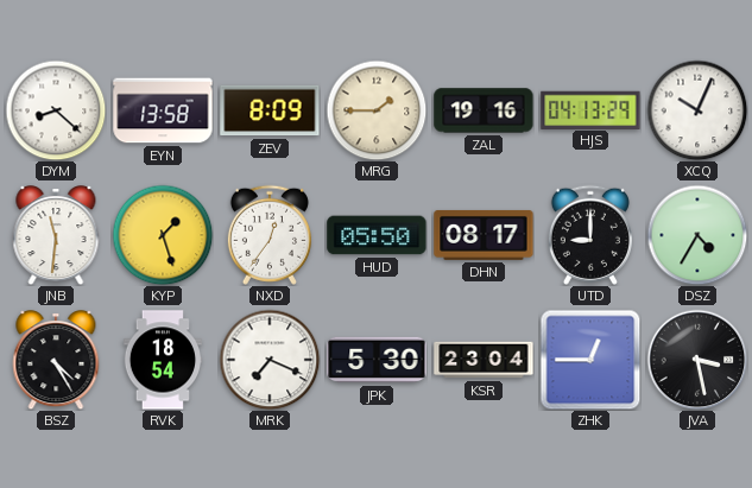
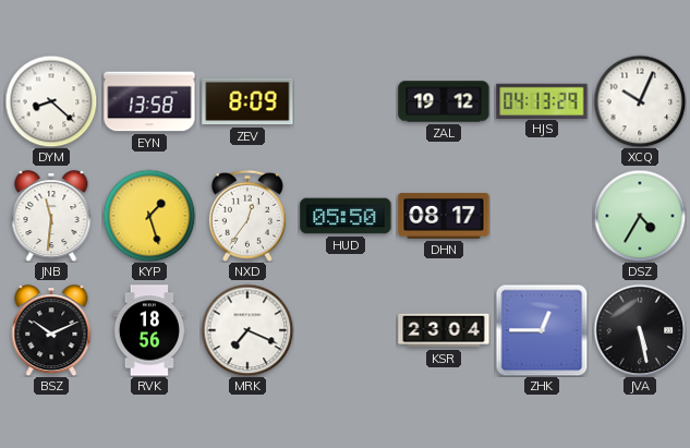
MRG: 1:45 -> none (377, 110)
ZAL: 19:16 -> 19:12 (444, 101)
UTD: 9:00 -> none (590, 235)
BSZ: 4:25 -> 10:11 (51, 330)
RVK: 18:54 -> 18:56 (149, 330)
JPK: 5:30 -> none (377, 360)
JVA: 3:28 -> 5:28 (640, 330)
